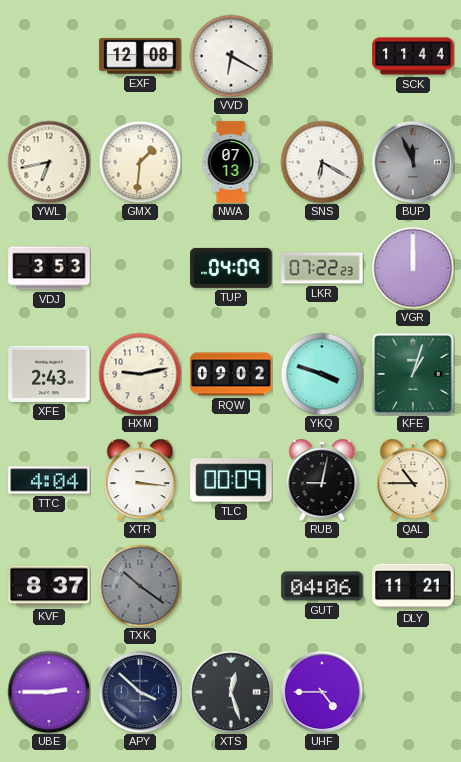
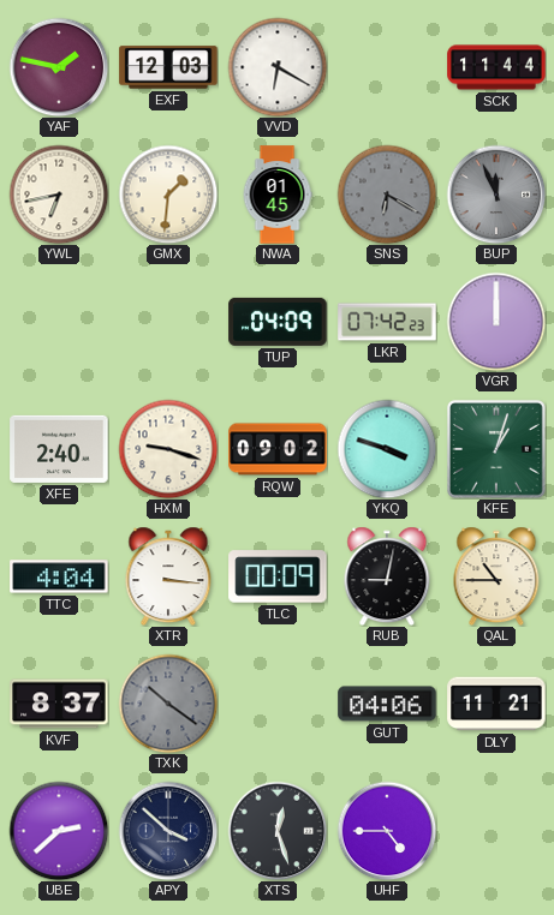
YAF: none -> 1:47 (59, 67)
EXF: 12:08 -> 12:03 (168, 67)
NWA: 07:13 -> 01:45 (278, 195)
SNS dial: white -> grey (387, 195)
VDJ: 3:53 -> none (49, 268)
LKR: 07:22 -> 07:42 (387, 322)
XFE: 2:43 -> 2:40 (59, 449)
HXM: 9:13 -> 9:18 (168, 449)
UBE: 2:45 -> 2:38 (59, 831)
